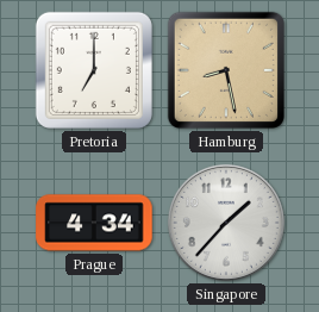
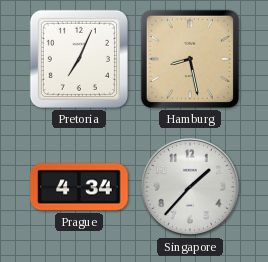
Pretoria: 7:00 -> 7:04 (79, 59)
